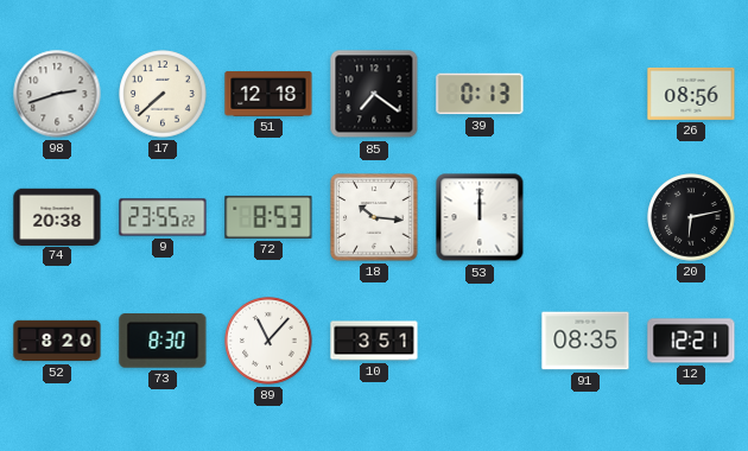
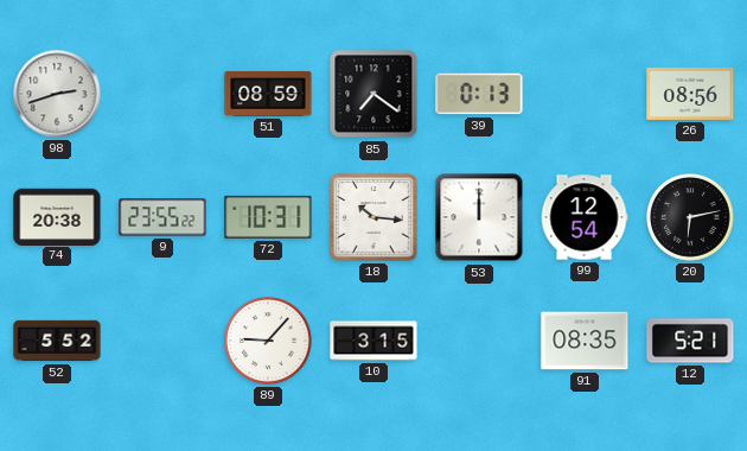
17: 7:38 -> none (163, 94)
51: 12:18 -> 08:59 (268, 94)
72: 8:53 -> 10:31 (268, 217)
99: none -> 12:54 (585, 217)
52: 8:20 -> 5:52 (57, 341)
73: 8:30 -> none (163, 342)
89: 11:07 -> 9:07 (268, 341)
10: 3:51 -> 3:15 (373, 341)
12: 12:21 -> 5:21 (690, 341)
